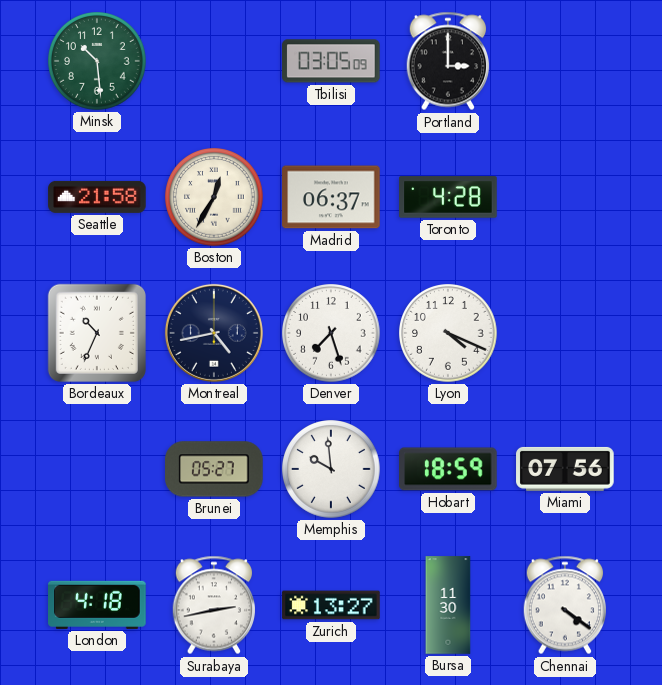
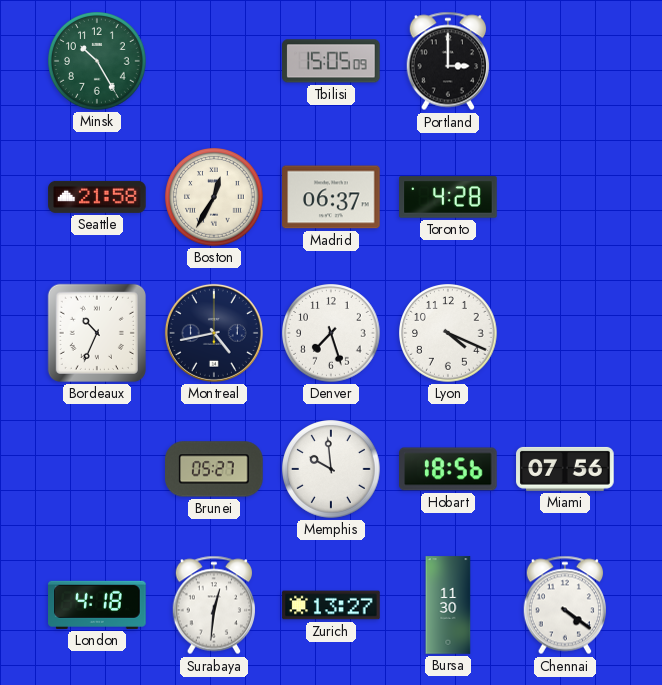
Minsk: 10:29 -> 10:25 (97, 61)
Tbilisi: 03:05 -> 15:05 (331, 61)
Hobart: 18:59 -> 18:56 (448, 469)
Surabaya: 2:43 -> 12:31 (213, 605)
